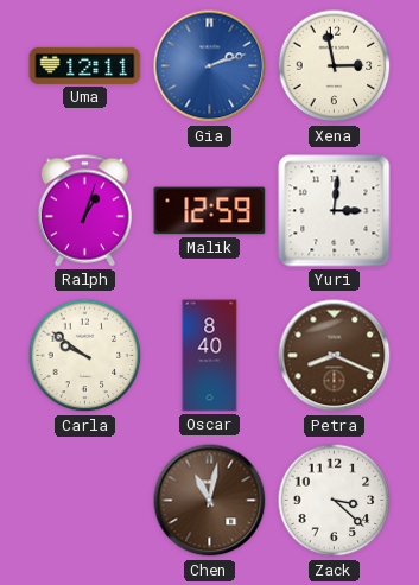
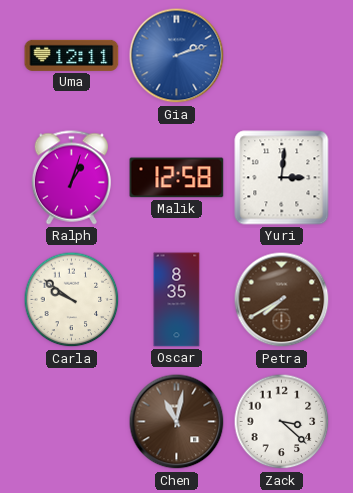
Xena: 2:58 -> none (335, 66)
Malik: 12:59 -> 12:58 (177, 178)
Oscar: 8:40 -> 8:35 (177, 300)
Petra: 8:19 -> 7:40 (282, 300)
